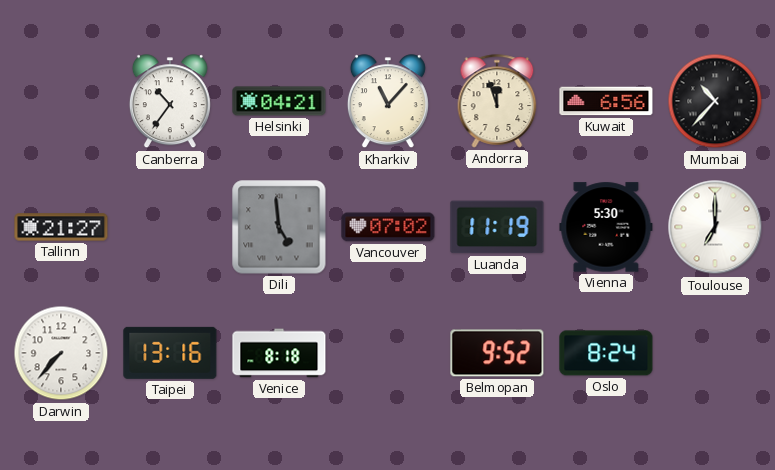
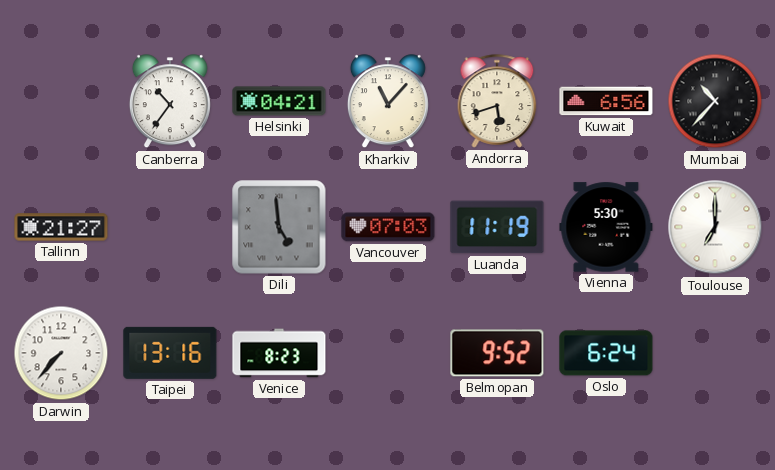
Andorra: 11:57 -> 5:42 (497, 101)
Vancouver: 07:02 -> 07:03 (388, 227)
Venice: 8:18 -> 8:23 (279, 353)
Oslo: 8:24 -> 6:24 (606, 353)
